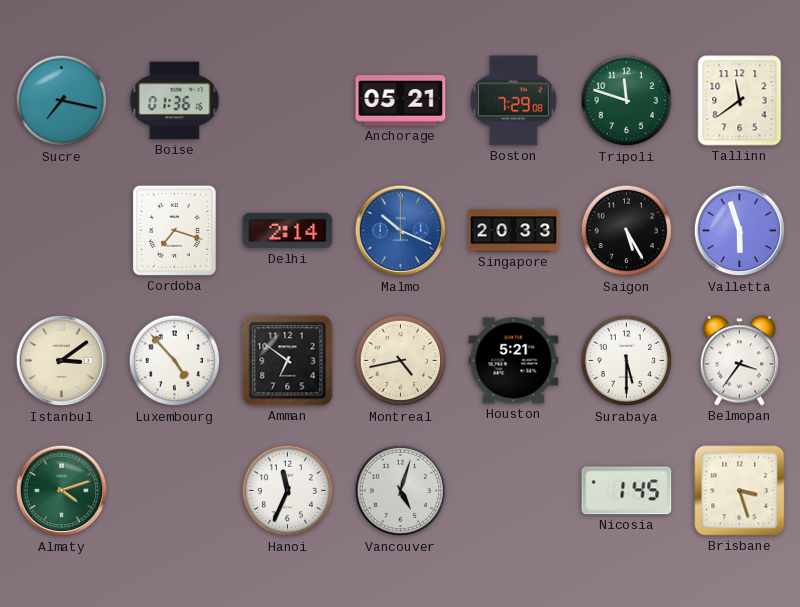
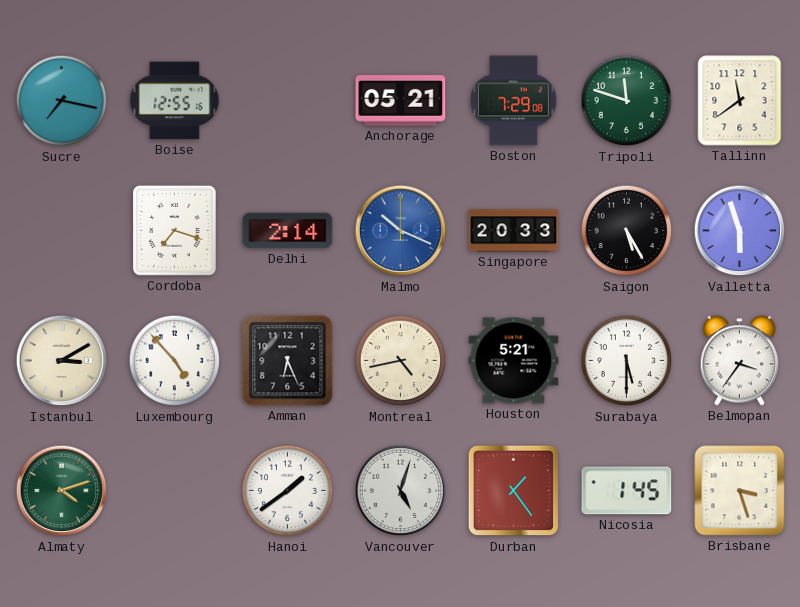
Boise: 01:36 -> 12:55 (175, 101)
Istanbul: 3:09 -> 3:10 (62, 361)
Amman: 6:51 -> 6:26 (288, 361)
Hanoi: 11:34 -> 1:39 (288, 491)
Durban: none -> 1:24 (514, 491)
